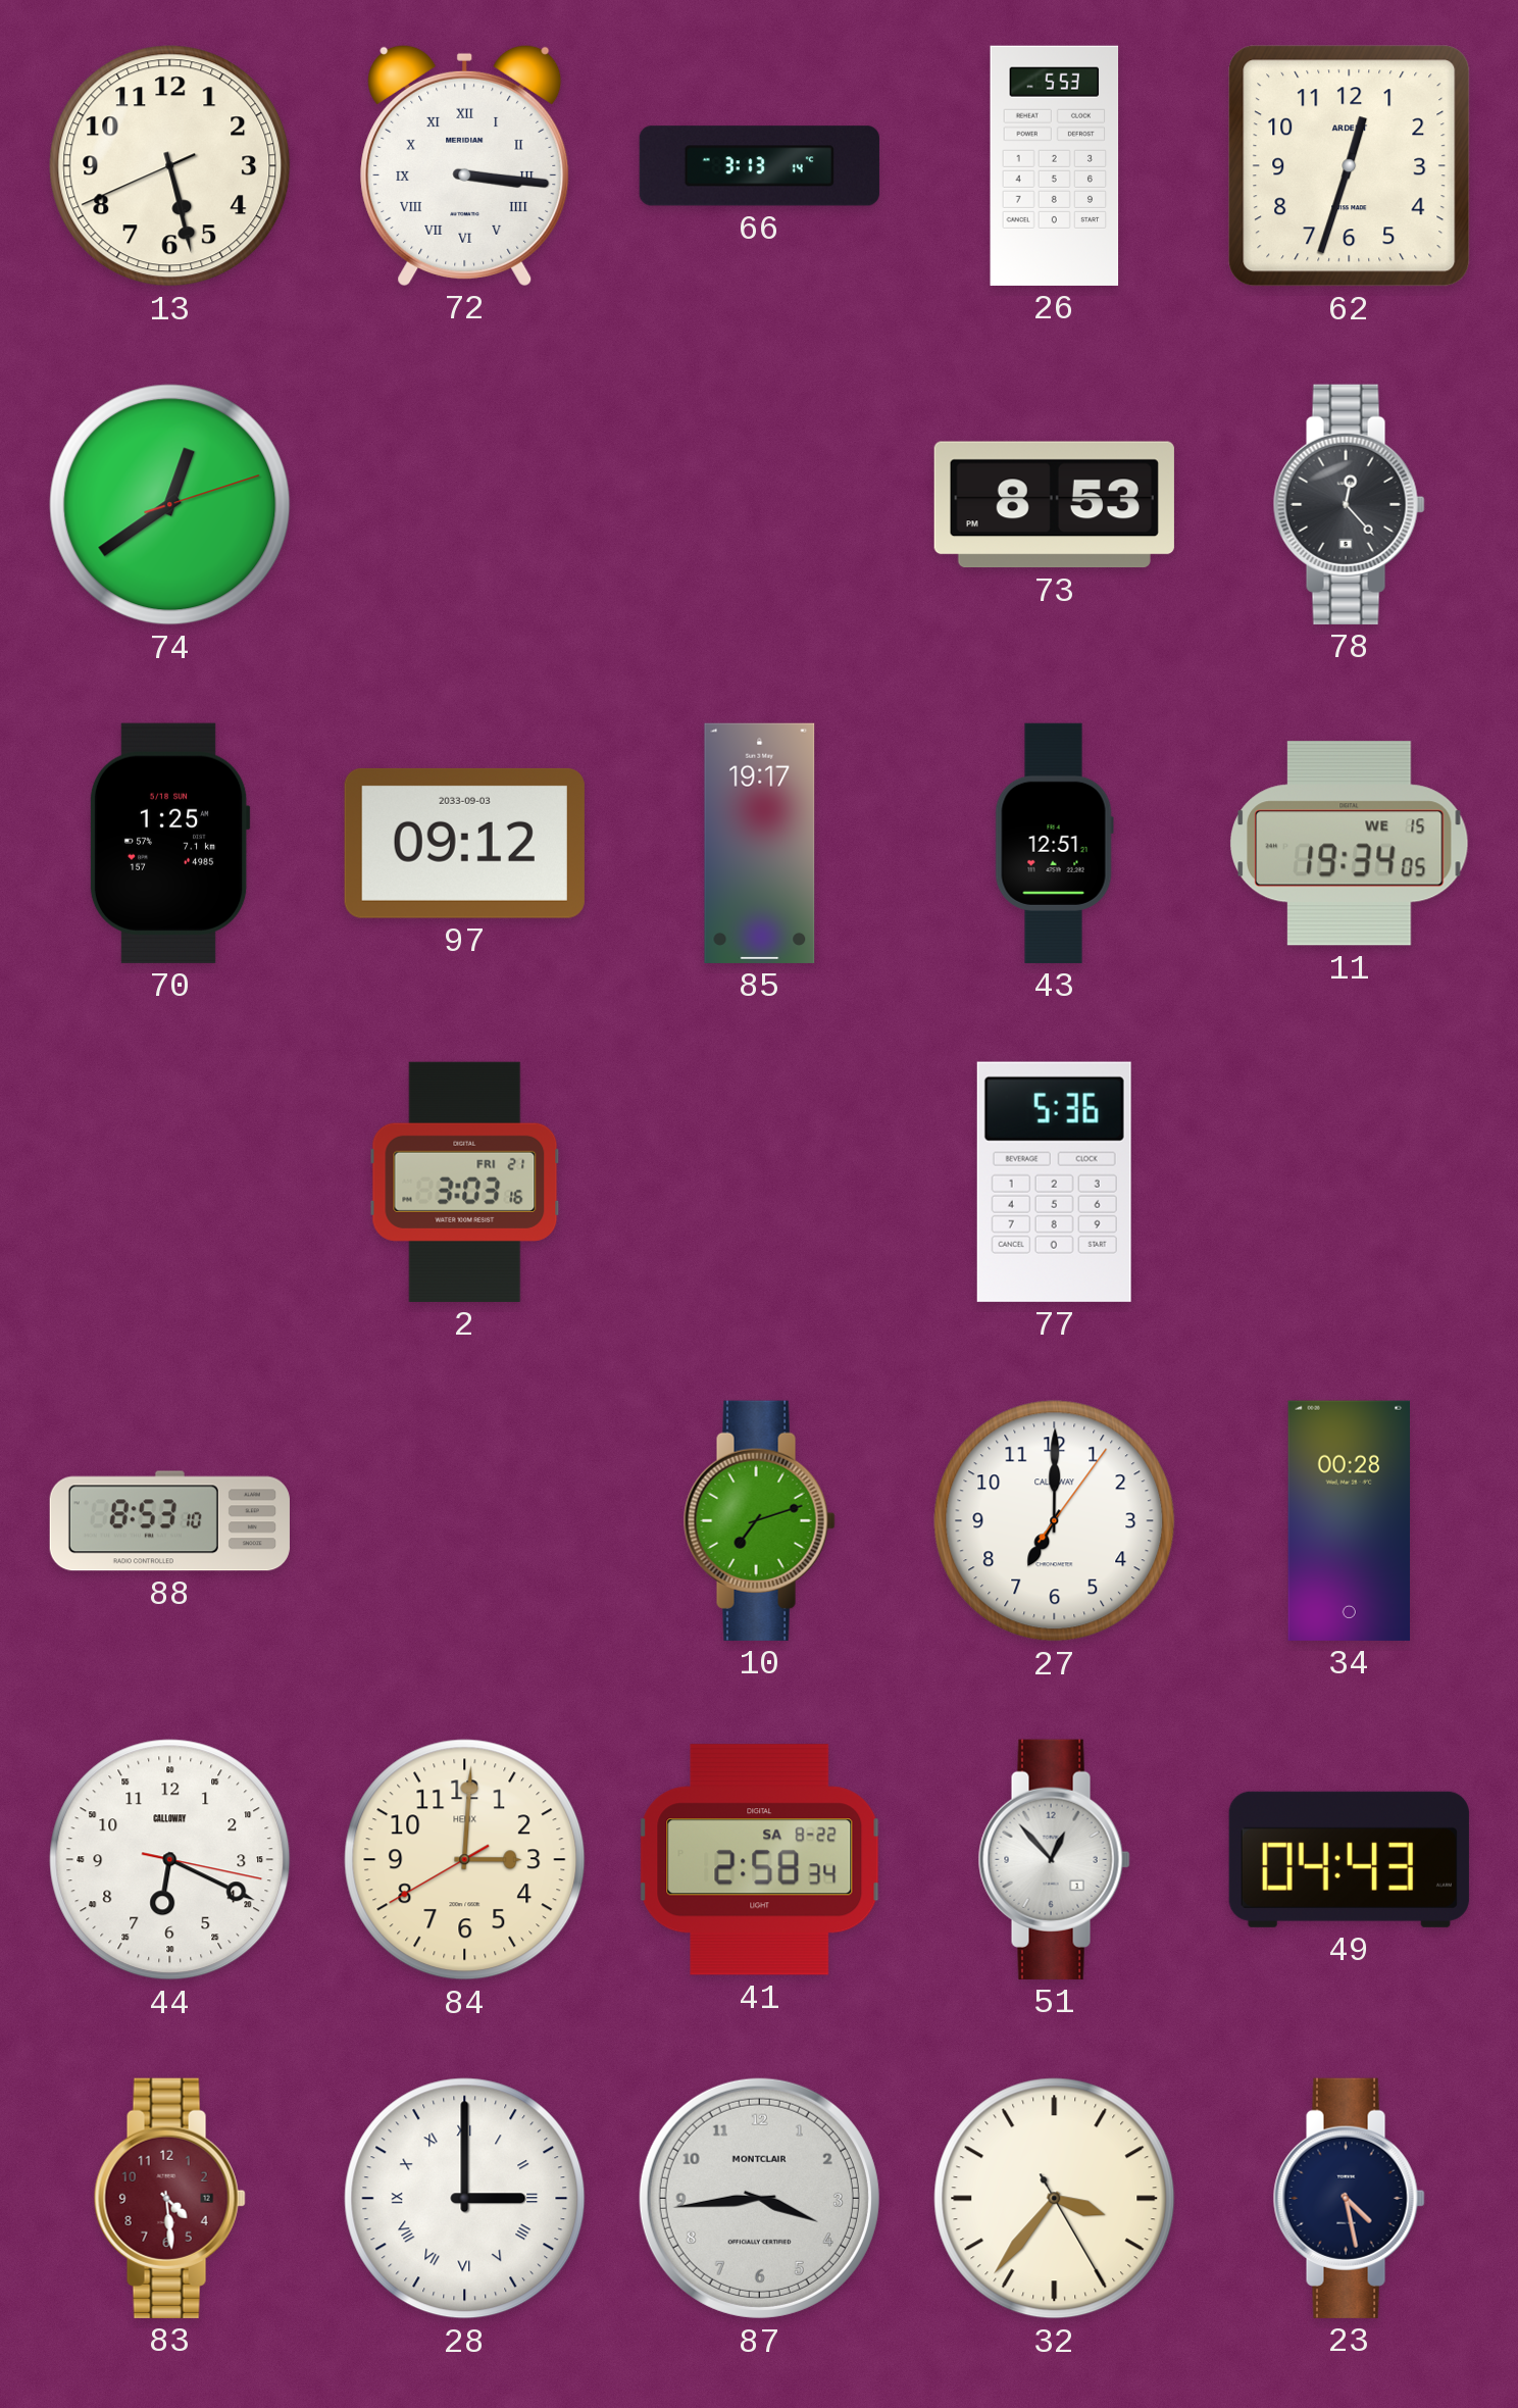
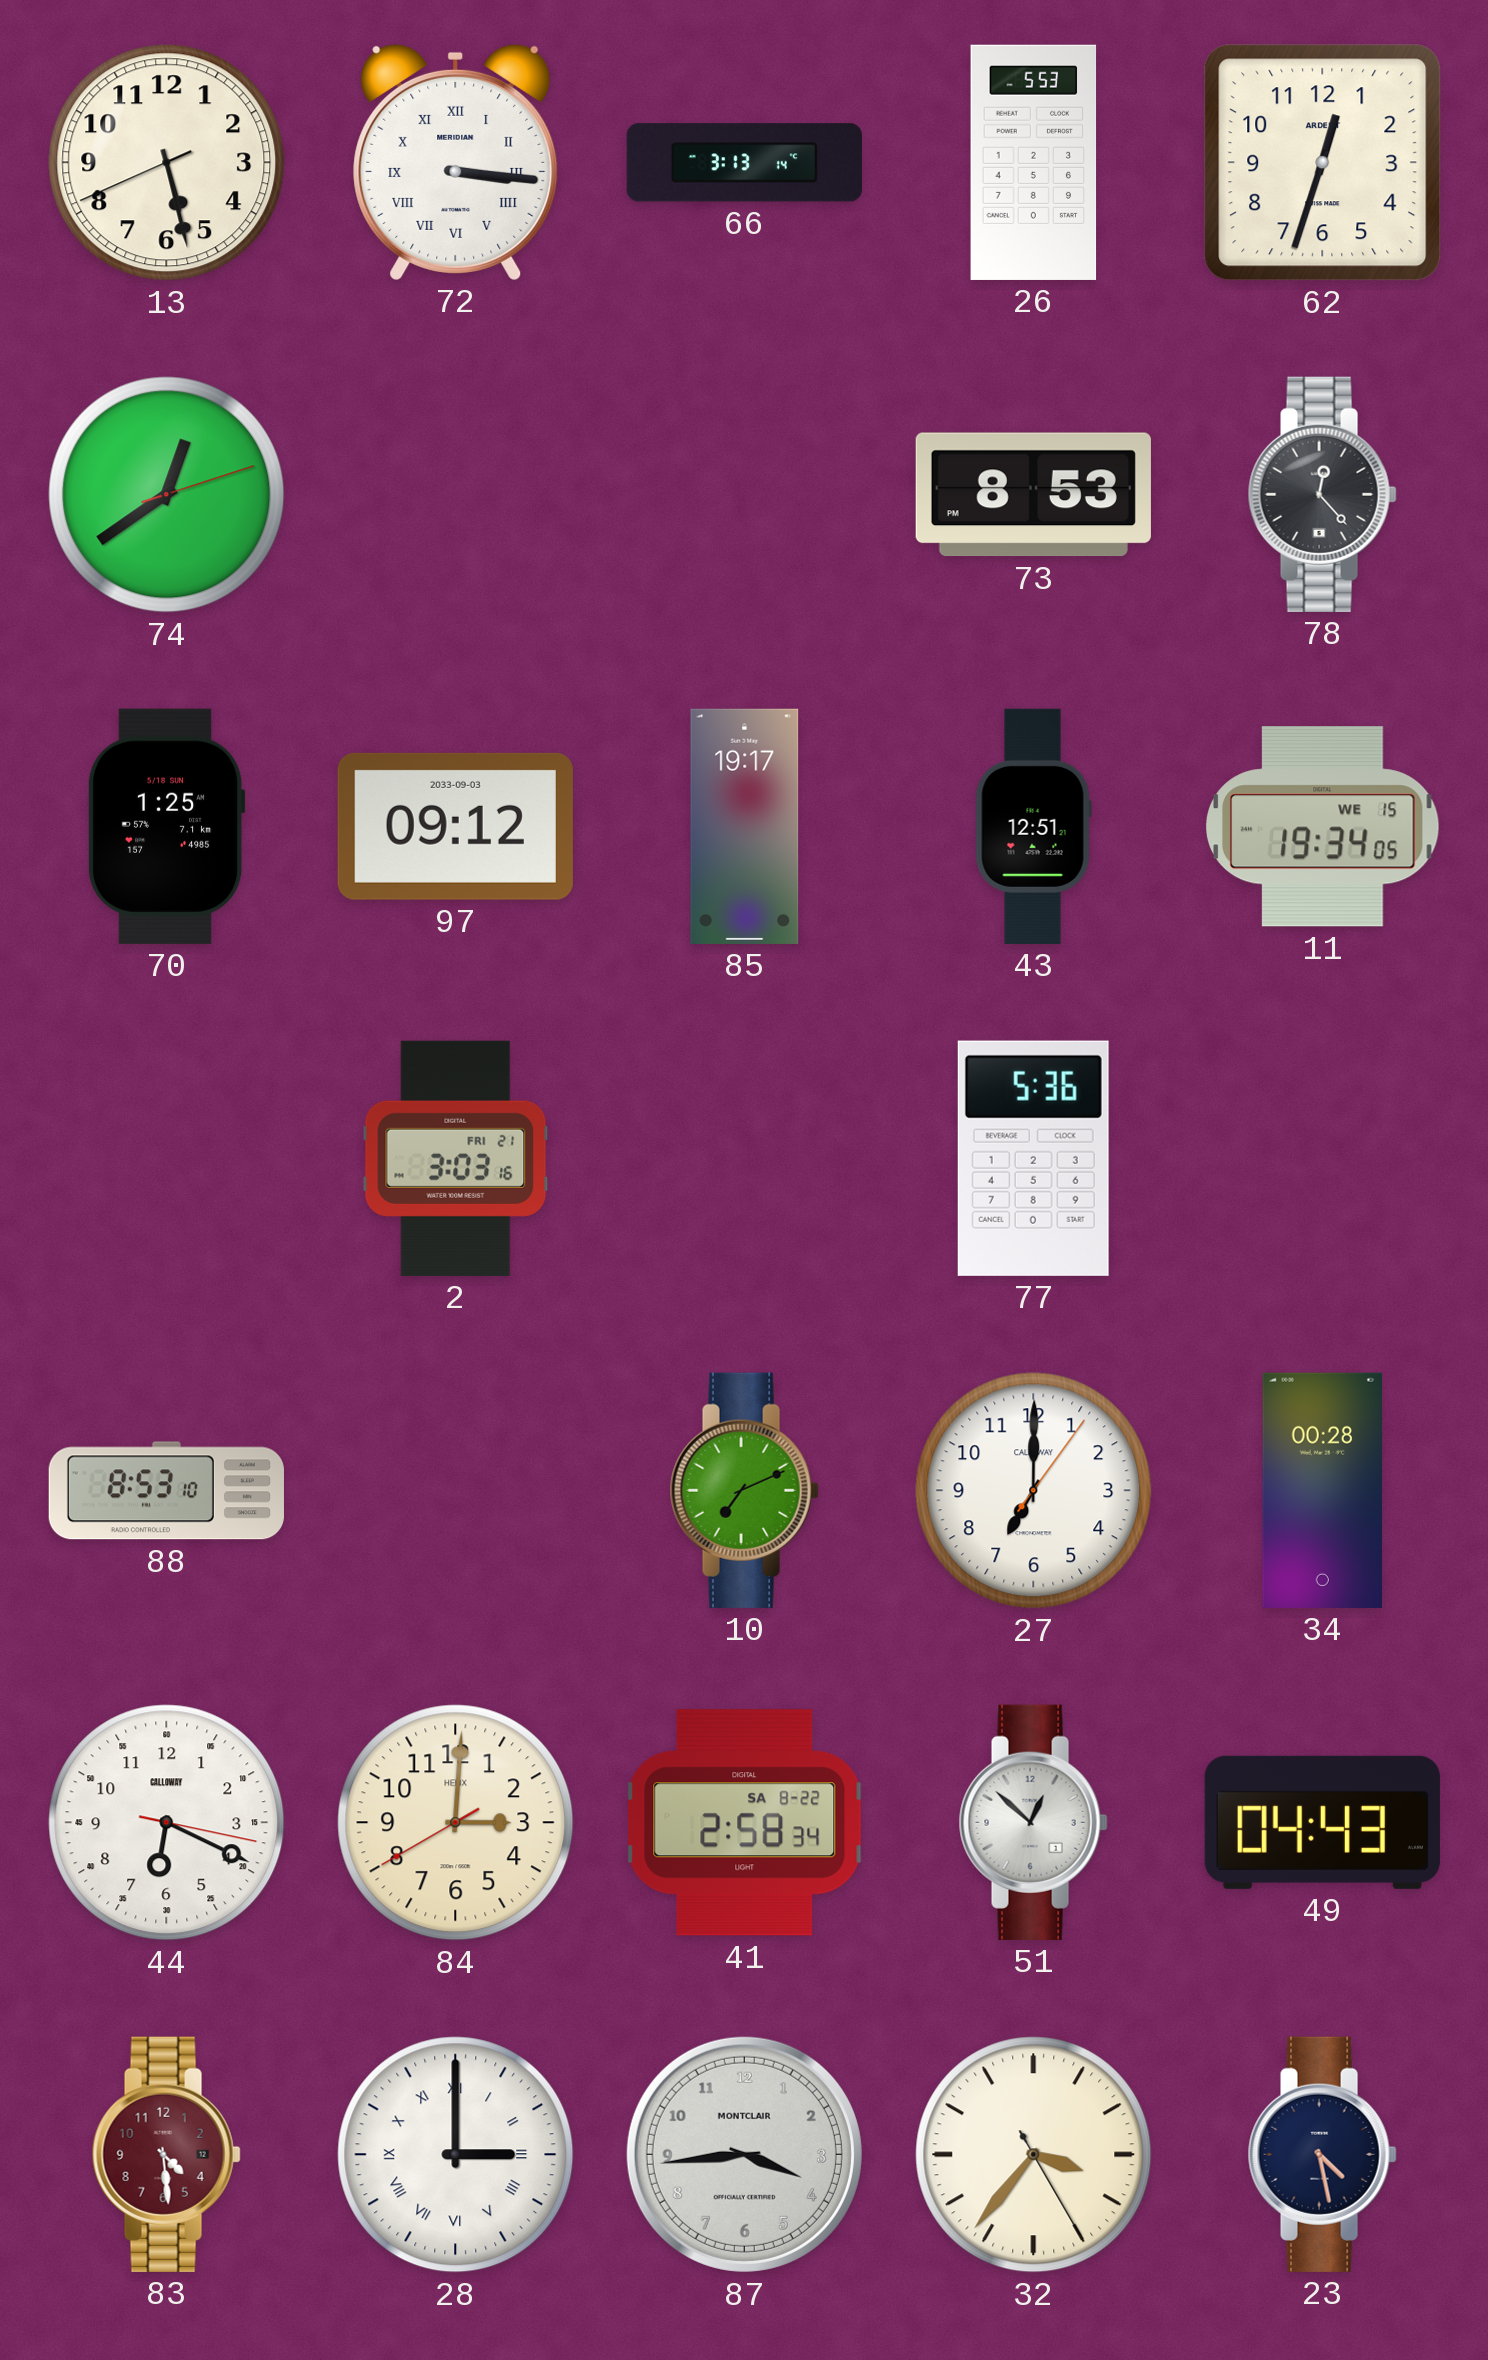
10: 7:12 -> 7:11 (744, 1490)
51: 12:53 -> 12:52 (1033, 1822)
